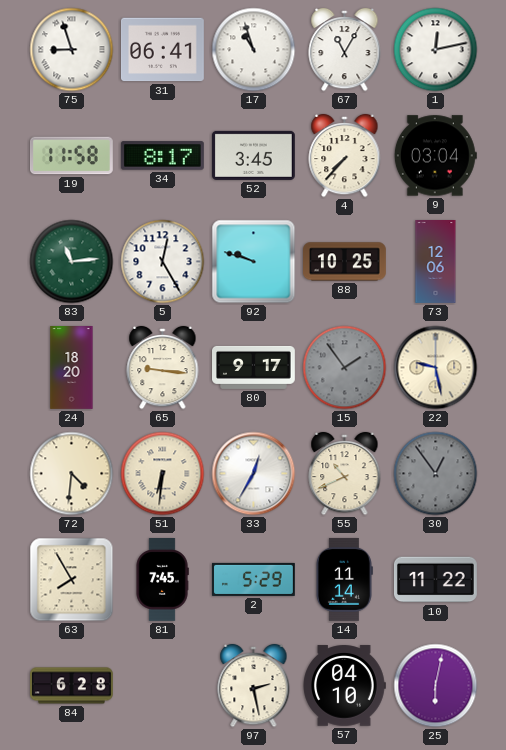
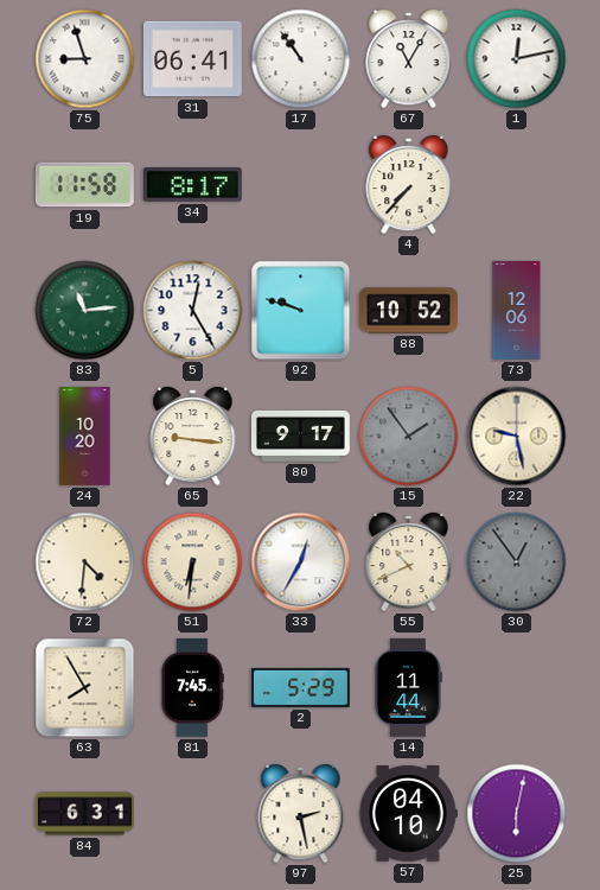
17: 10:57 -> 10:54 (301, 59)
52: 3:45 -> none (253, 155)
9: 03:04 -> none (435, 156)
88: 10:25 -> 10:52 (409, 311)
24: 18:20 -> 10:20 (85, 437)
14: 11:14 -> 11:44 (408, 687)
10: 11:22 -> none (435, 580)
84: 6:28 -> 6:31 (85, 814)
